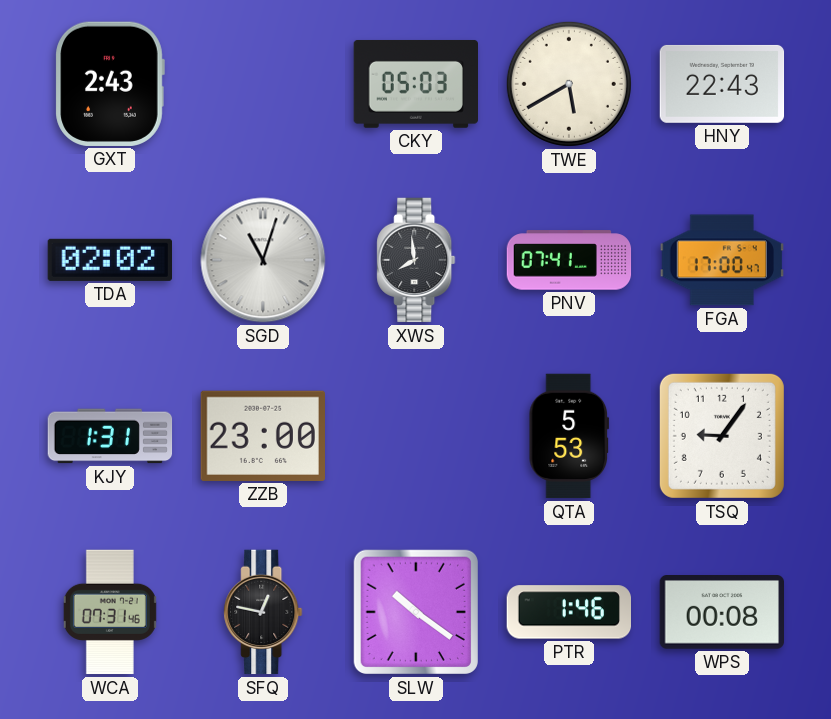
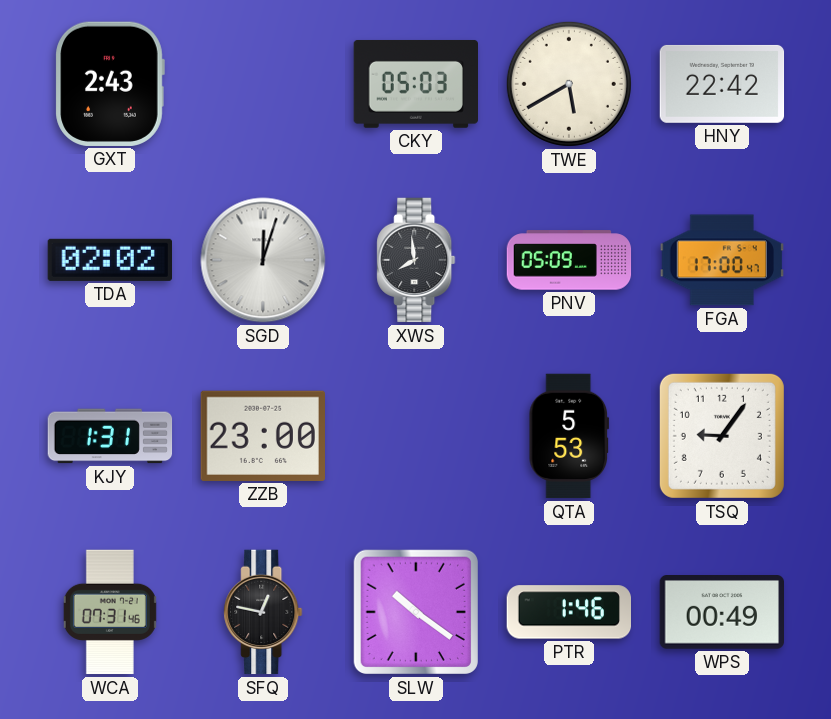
HNY: 22:43 -> 22:42 (722, 84)
SGD: 11:03 -> 12:03 (263, 260)
PNV: 07:41 -> 05:09 (569, 260)
WPS: 00:08 -> 00:49 (721, 613)
